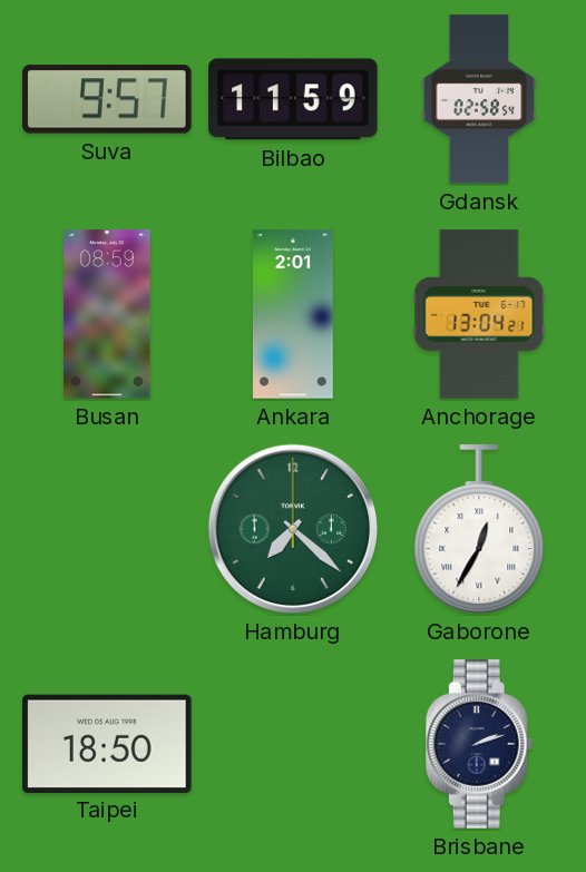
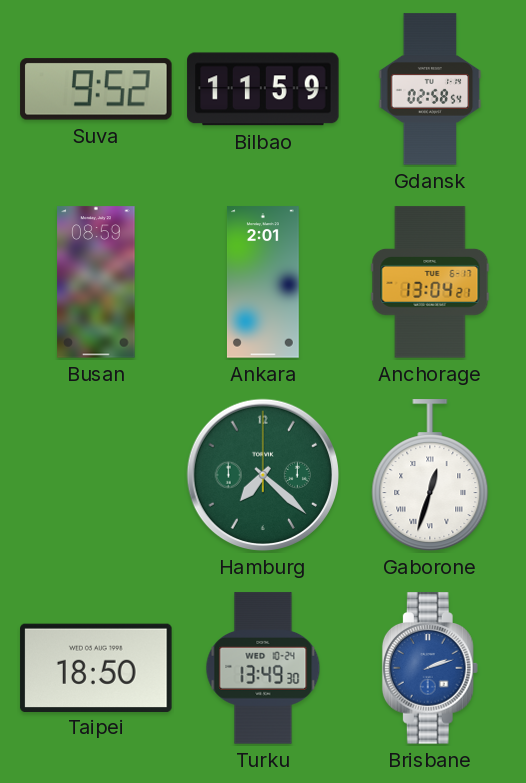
Suva: 9:57 -> 9:52 (96, 89)
Gaborone: 12:35 -> 12:33 (430, 476)
Turku: none -> 13:49 (263, 668)
Brisbane dial: navy -> blue (430, 668)
